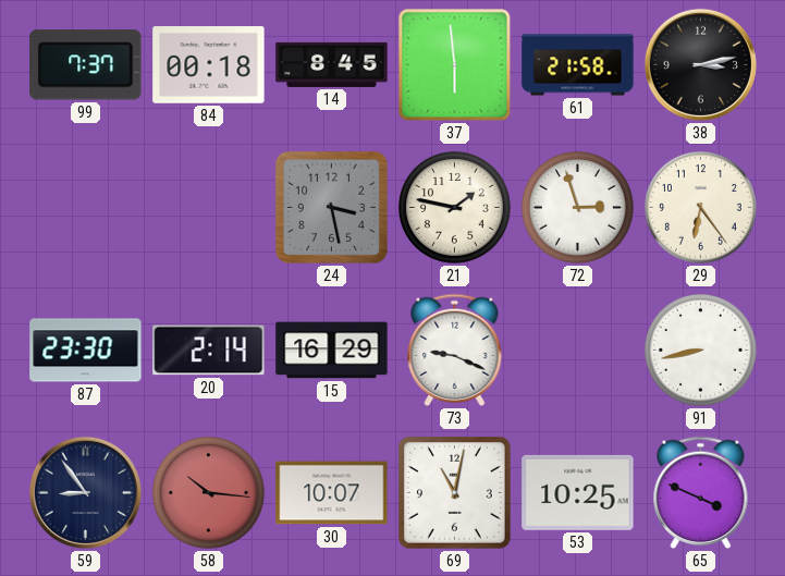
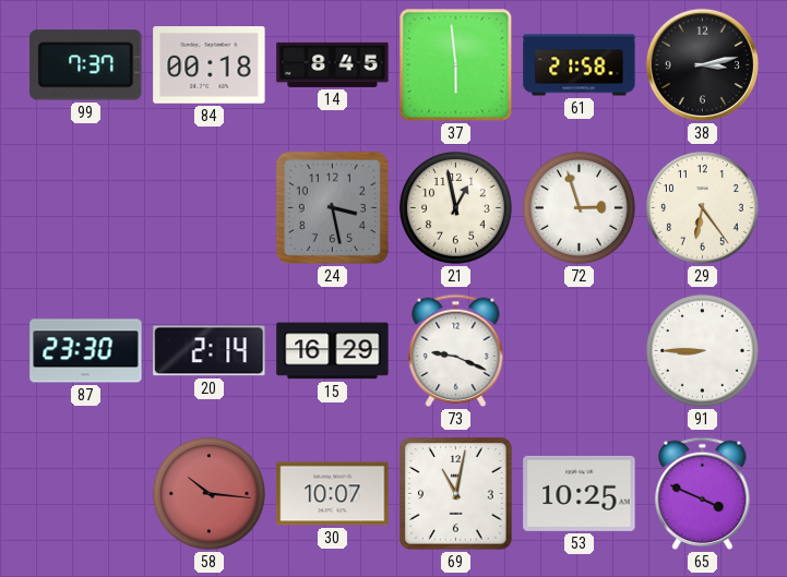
21: 1:47 -> 12:58 (455, 207)
91: 8:43 -> 8:45 (702, 350)
59: 8:54 -> none (85, 492)
